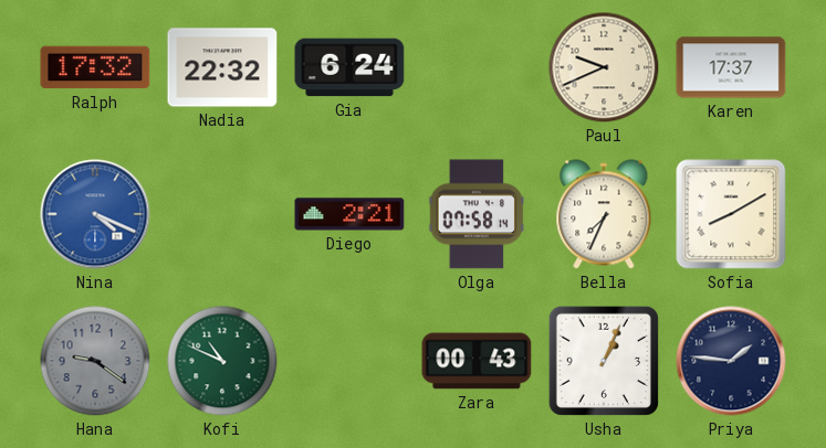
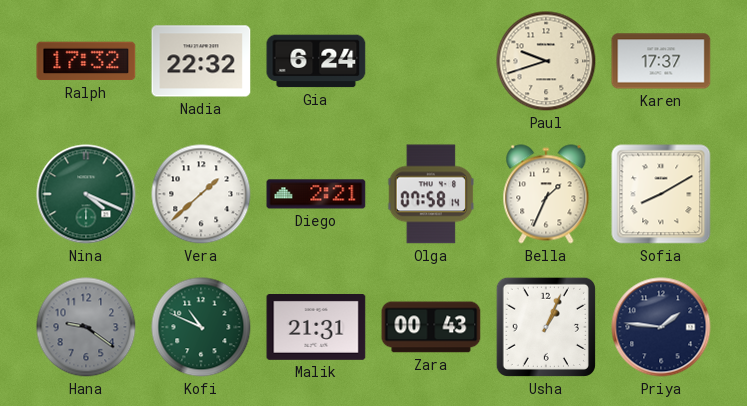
Paul: 9:41 -> 9:42 (546, 61)
Nina dial: blue -> green (86, 194)
Vera: none -> 1:38 (201, 194)
Bella: 7:34 -> 1:34 (546, 194)
Malik: none -> 21:31 (316, 328)
